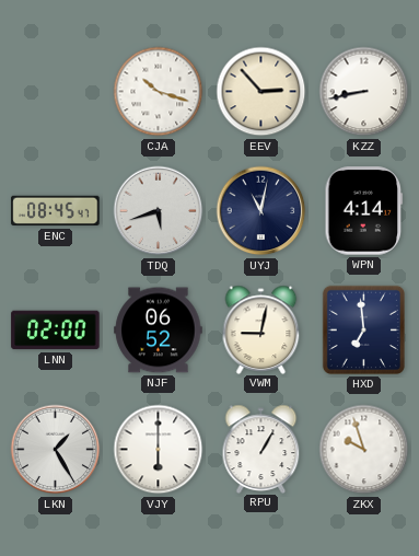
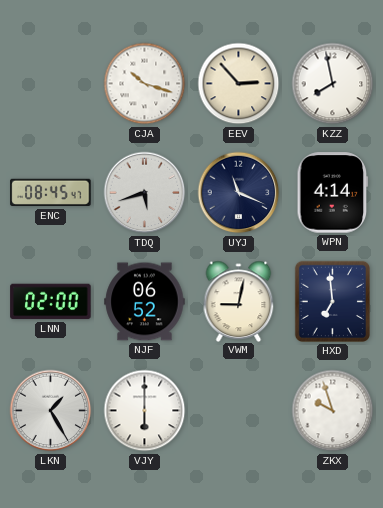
KZZ: 8:43 -> 7:58 (333, 84)
UYJ: 11:02 -> 11:19 (239, 193)
RPU: 1:05 -> none (261, 449)
